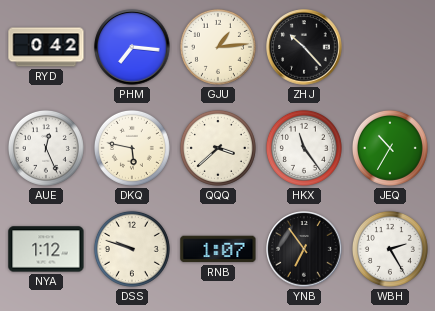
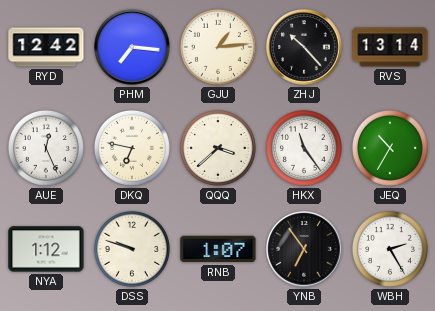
RYD: 0:42 -> 12:42 (46, 47)
RVS: none -> 13:14 (390, 47)
DKQ: 5:47 -> 6:47 (132, 148)
